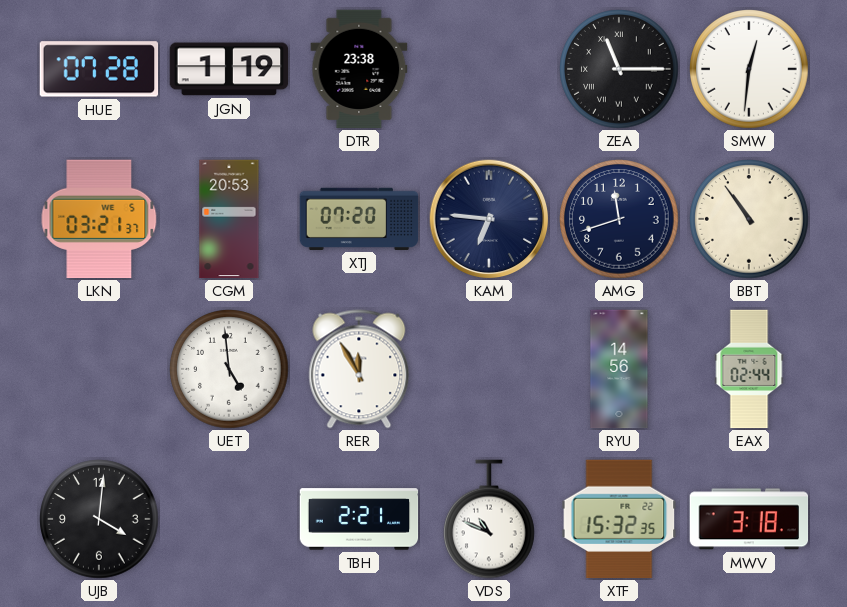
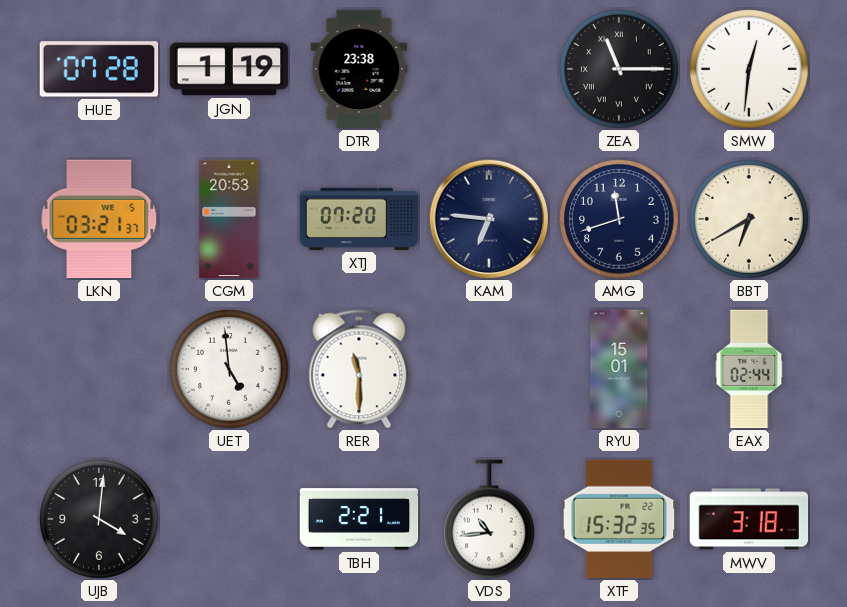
BBT: 10:54 -> 6:40 (749, 219)
RER: 11:55 -> 11:30 (359, 369)
RYU: 14:56 -> 15:01 (619, 369)
VDS: 10:49 -> 10:44 (490, 519)
